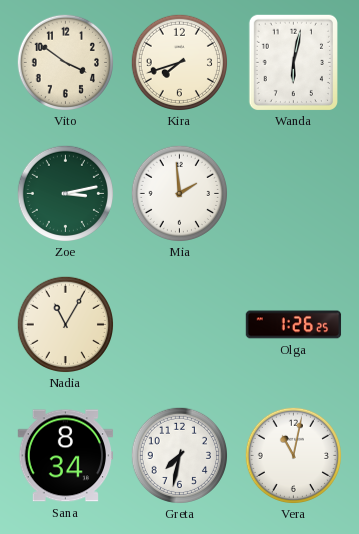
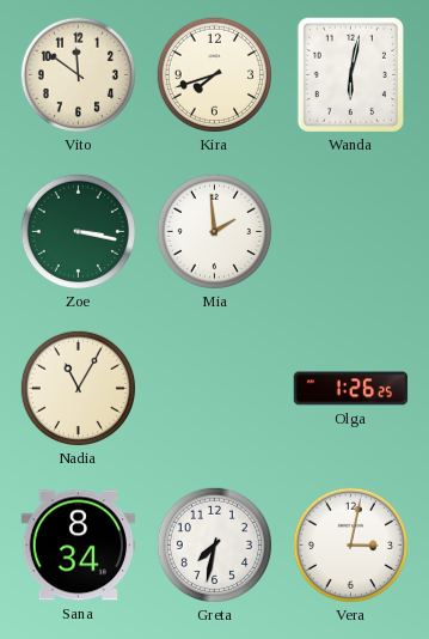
Vito: 3:51 -> 11:51 (78, 74)
Zoe: 3:13 -> 3:17 (78, 231)
Vera: 11:02 -> 3:02 (350, 544)
